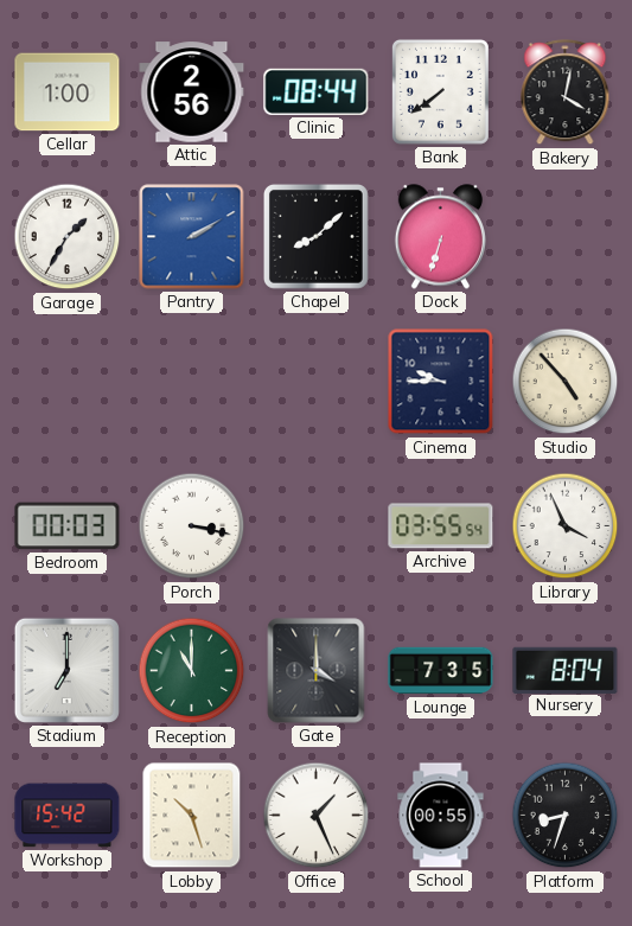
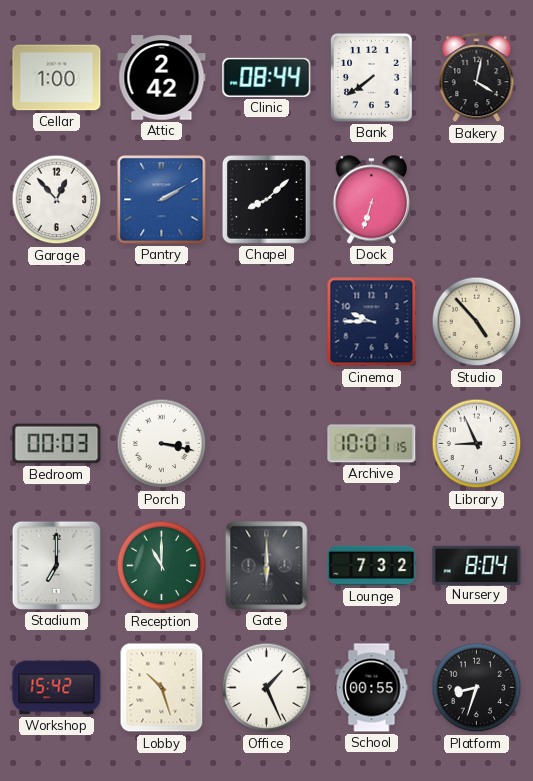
Attic: 2:56 -> 2:42 (162, 78)
Garage: 1:35 -> 12:53 (57, 200)
Archive: 03:55 -> 10:01 (372, 444)
Library: 3:56 -> 8:56 (477, 444)
Gate: 4:00 -> 6:00 (267, 566)
Lounge: 7:35 -> 7:32 (372, 566)
